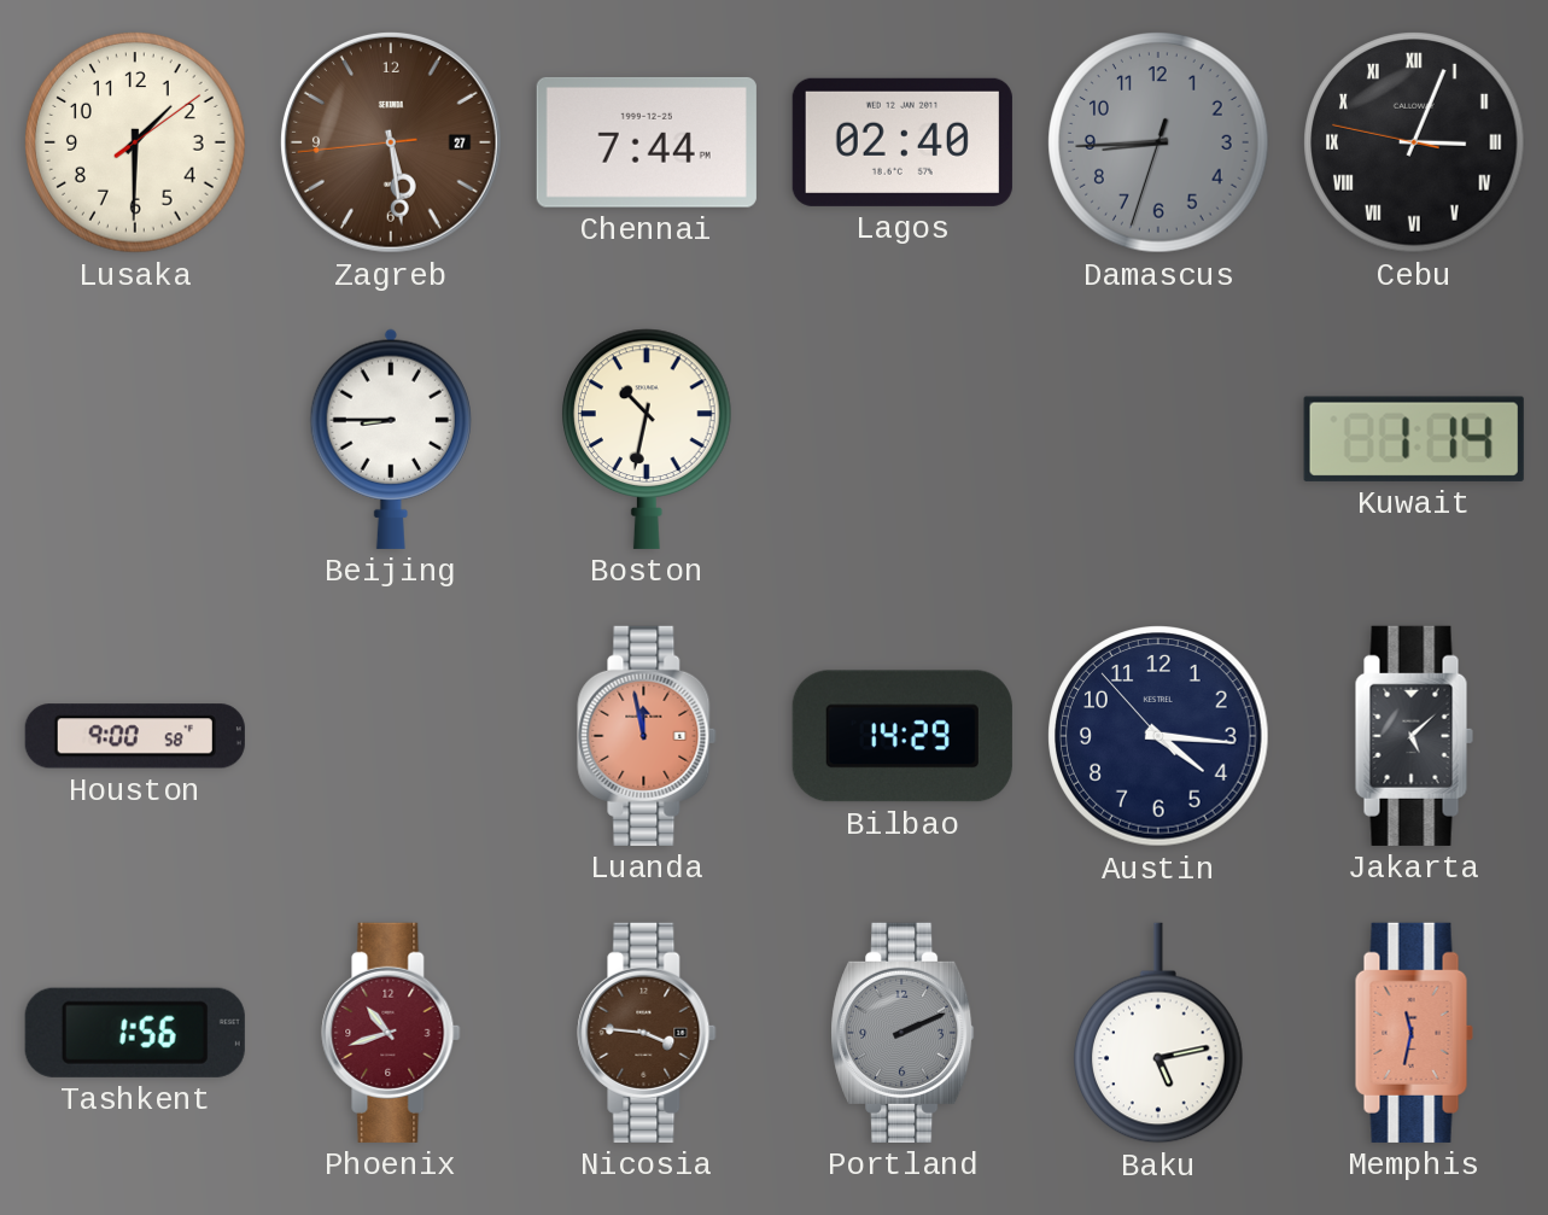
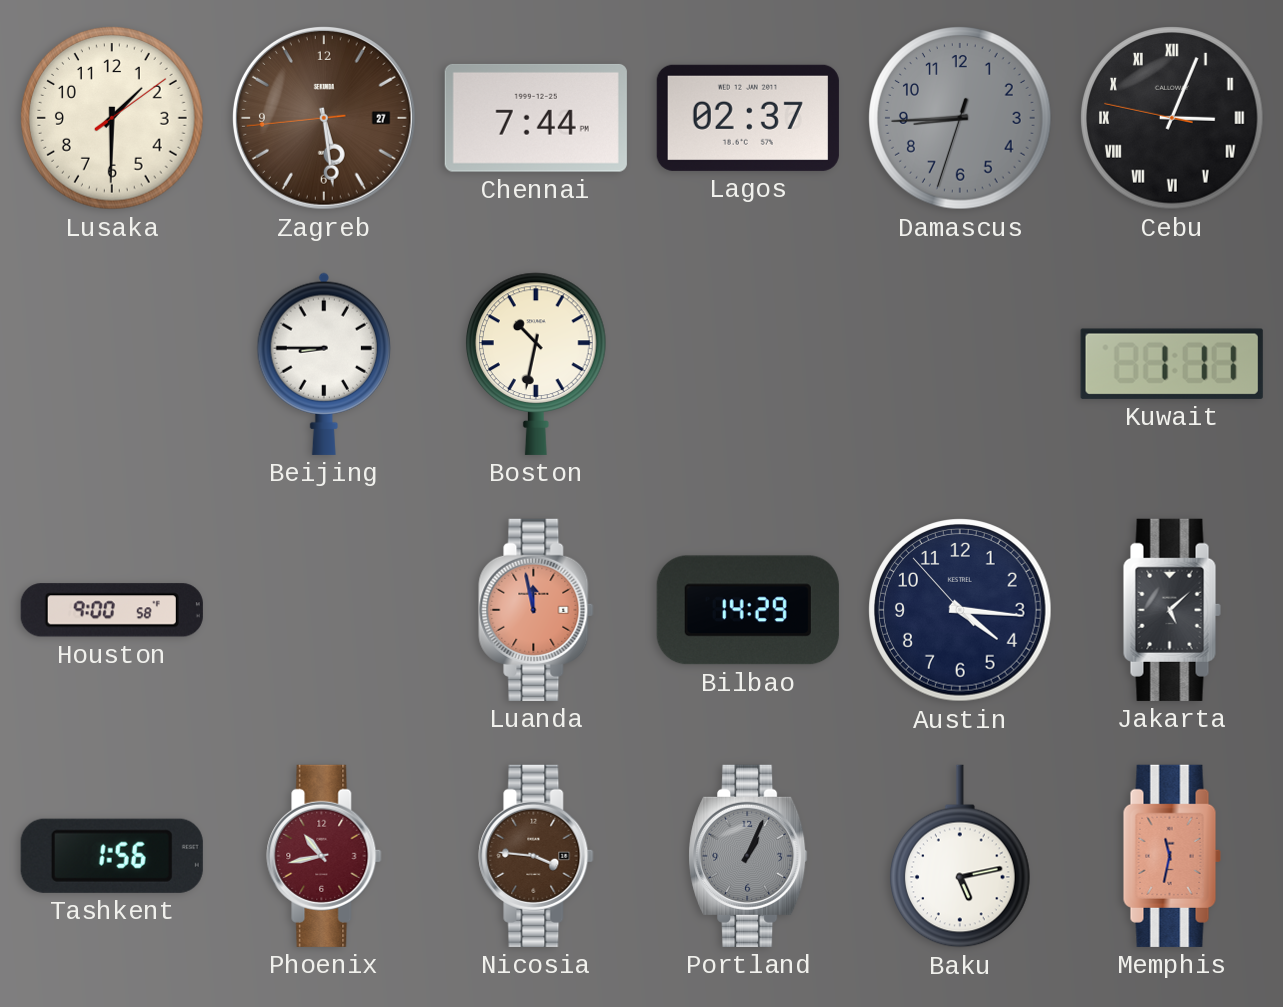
Lagos: 02:40 -> 02:37 (748, 118)
Kuwait: 1:14 -> 1:11 (1172, 364)
Phoenix: 10:42 -> 10:43 (324, 856)
Portland: 2:11 -> 1:04 (748, 856)
